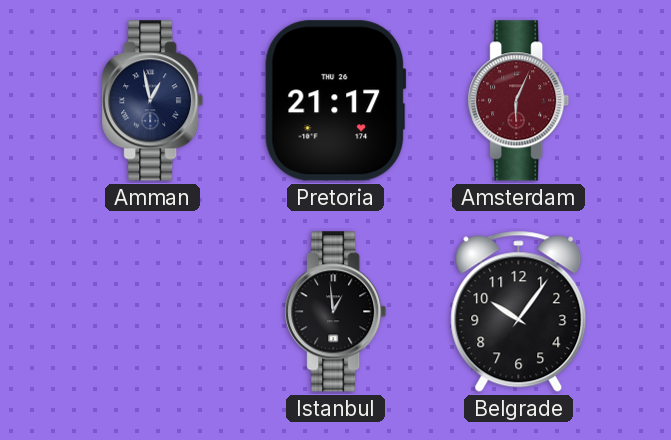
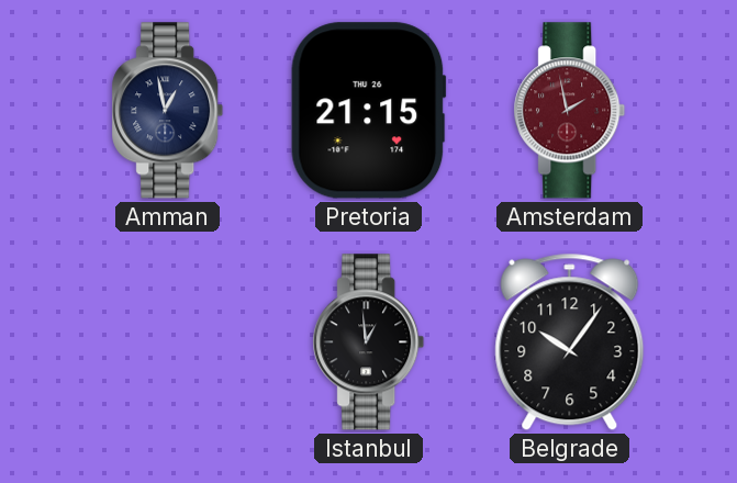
Pretoria: 21:17 -> 21:15 (369, 111)
Amsterdam: 6:04 -> 1:58 (570, 111)
